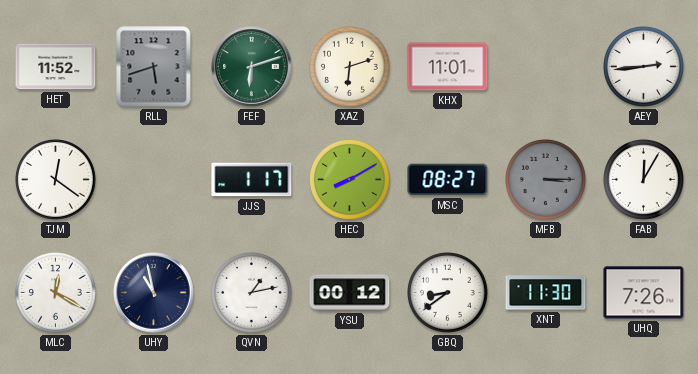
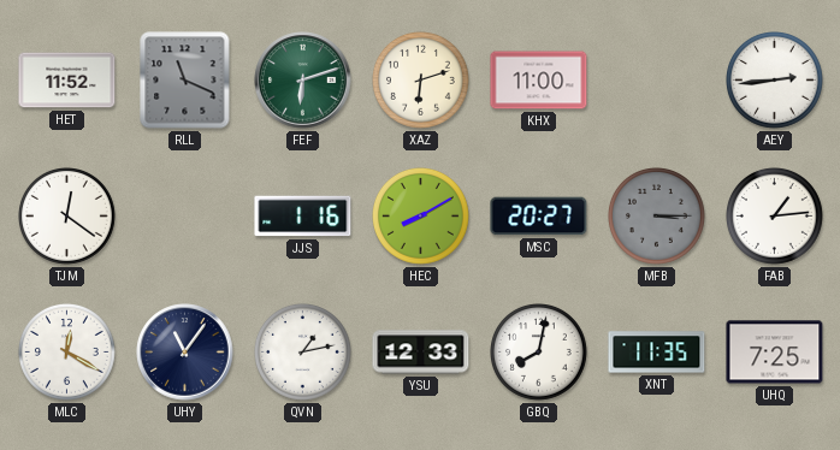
RLL: 5:42 -> 11:19 (185, 81)
KHX: 11:01 -> 11:00 (539, 81)
JJS: 1:17 -> 1:16 (303, 217)
MSC: 08:27 -> 20:27 (539, 217)
FAB: 12:05 -> 1:14 (775, 217)
UHY: 10:58 -> 11:06 (185, 353)
YSU: 00:12 -> 12:33 (421, 353)
GBQ: 8:39 -> 8:02 (539, 353)
XNT: 11:30 -> 11:35 (657, 353)
UHQ: 7:26 -> 7:25 (775, 353)
